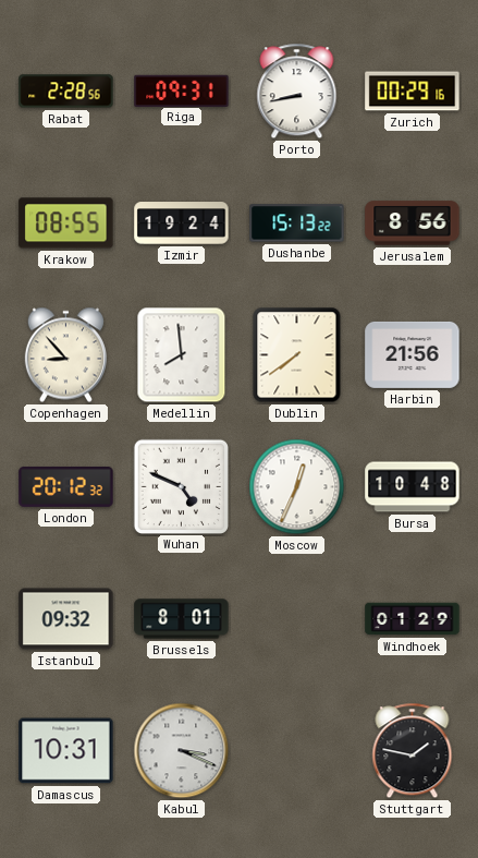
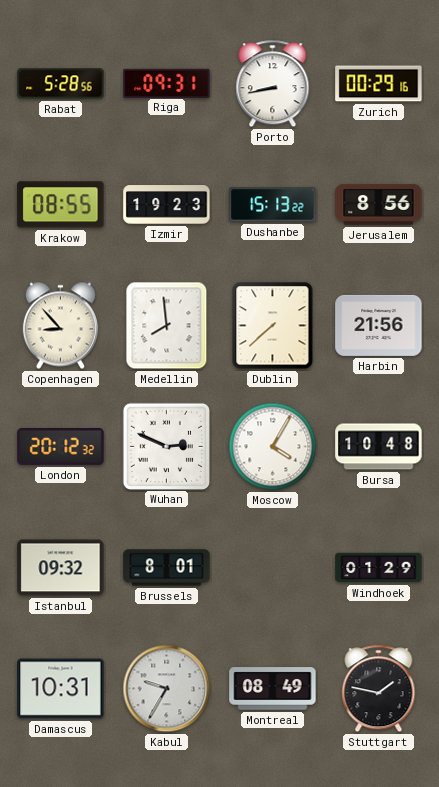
Rabat: 2:28 -> 5:28 (61, 84)
Izmir: 19:24 -> 19:23 (167, 205)
Dublin: 7:39 -> 7:38 (273, 326)
Wuhan: 4:49 -> 2:49 (166, 446)
Moscow: 12:34 -> 4:05 (273, 447)
Kabul: 3:19 -> 9:35 (167, 689)
Montreal: none -> 08:49 (273, 689)
